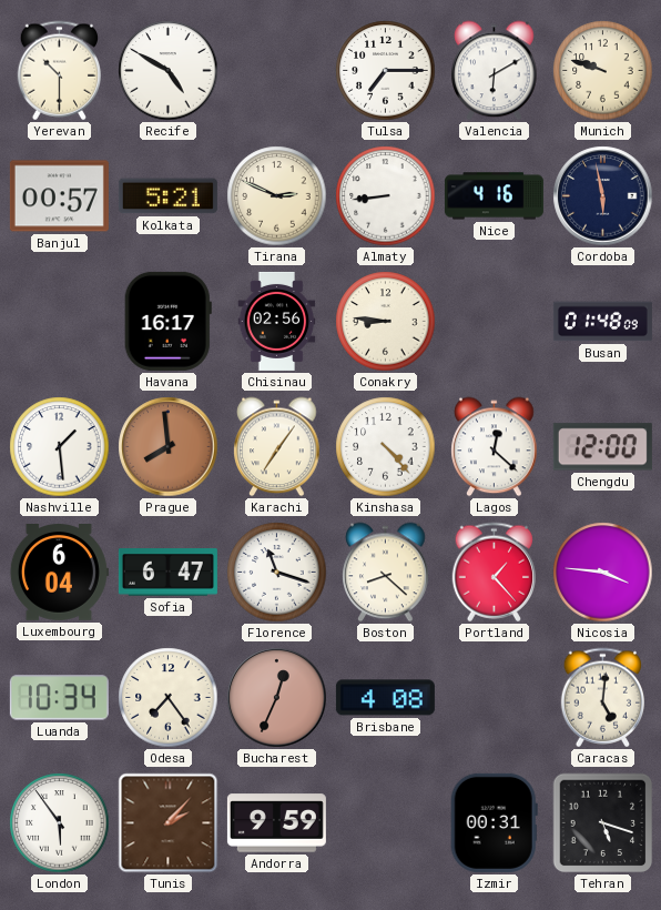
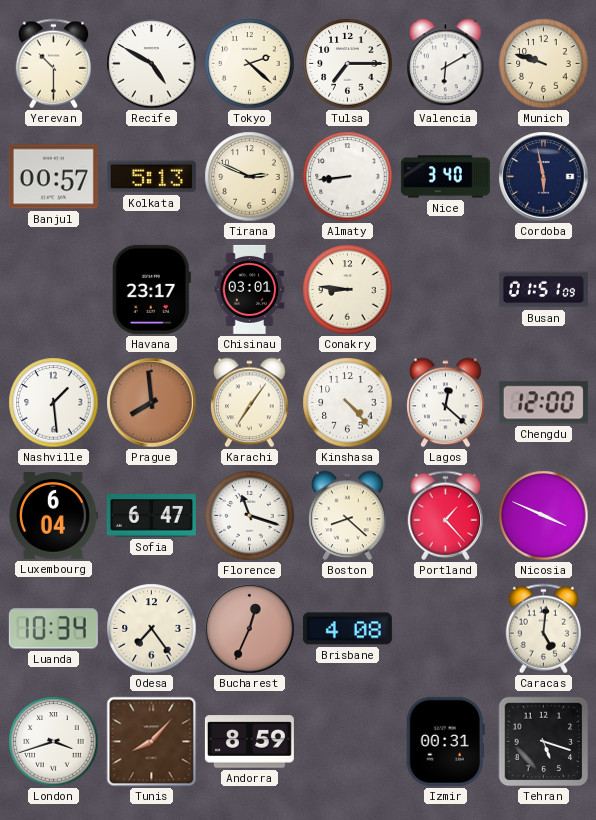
Tokyo: none -> 2:22 (250, 64)
Kolkata: 5:21 -> 5:13 (151, 177)
Nice: 4:16 -> 3:40 (445, 177)
Havana: 16:17 -> 23:17 (151, 289)
Chisinau: 02:56 -> 03:01 (250, 289)
Busan: 01:48 -> 01:51 (543, 290)
Nicosia: 3:46 -> 3:49 (544, 516)
London: 5:54 -> 3:42 (54, 742)
Tunis: 2:07 -> 8:07 (152, 742)
Andorra: 9:59 -> 8:59 (249, 742)
